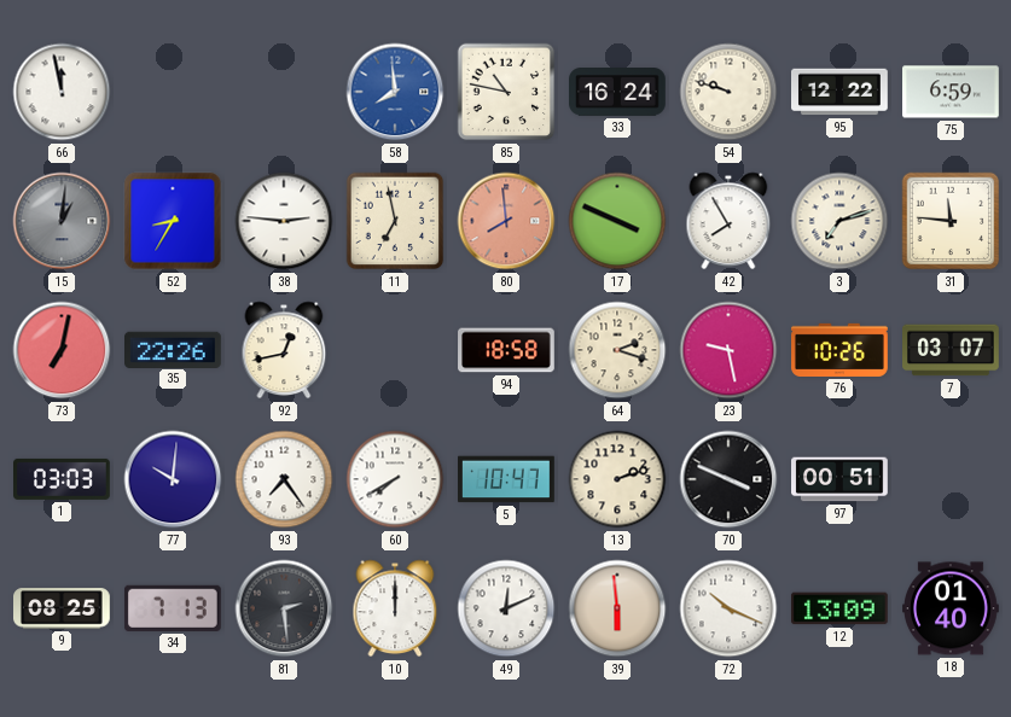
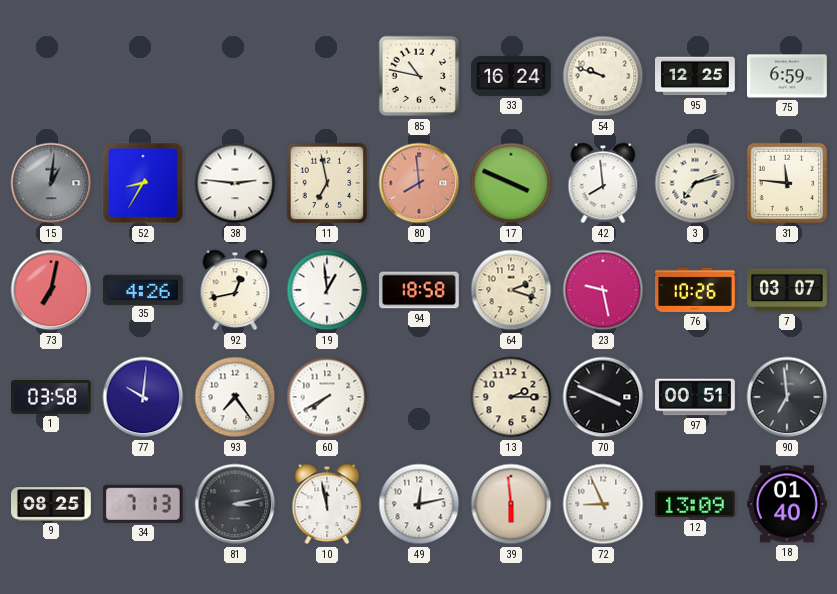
66: 11:58 -> none (62, 92)
58: 7:59 -> none (395, 92)
95: 12:22 -> 12:25 (696, 76)
42: 7:55 -> 7:59 (603, 183)
35: 22:26 -> 4:26 (144, 289)
19: none -> 12:59 (327, 290)
1: 03:03 -> 03:58 (52, 397)
5: 10:47 -> none (507, 479)
13: 2:12 -> 2:15 (511, 397)
90: none -> 6:59 (787, 397)
81: 2:29 -> 3:13 (235, 504)
10: 12:00 -> 11:58 (327, 504)
49: 12:11 -> 12:13 (419, 504)
72: 10:19 -> 8:56 (603, 504)
